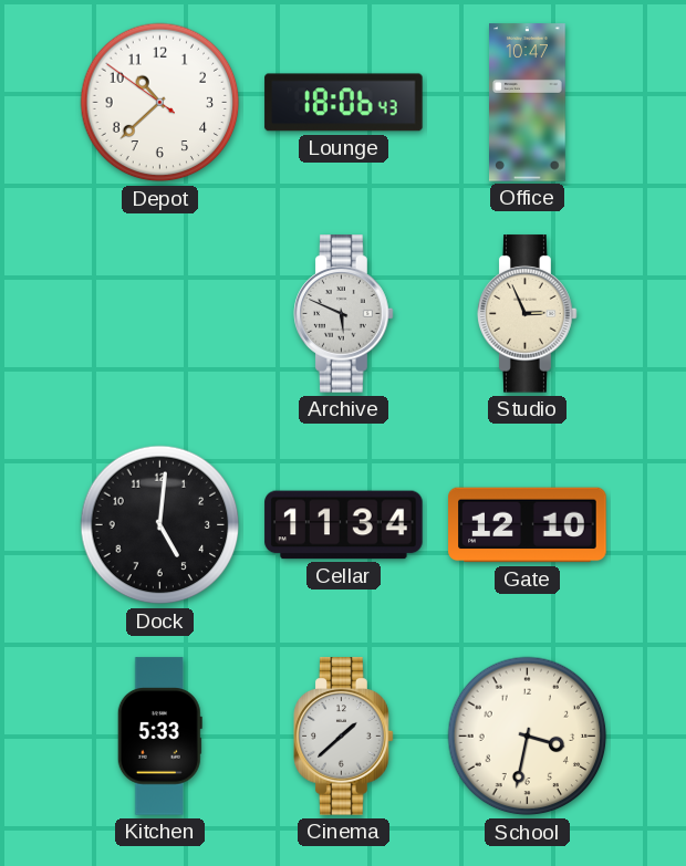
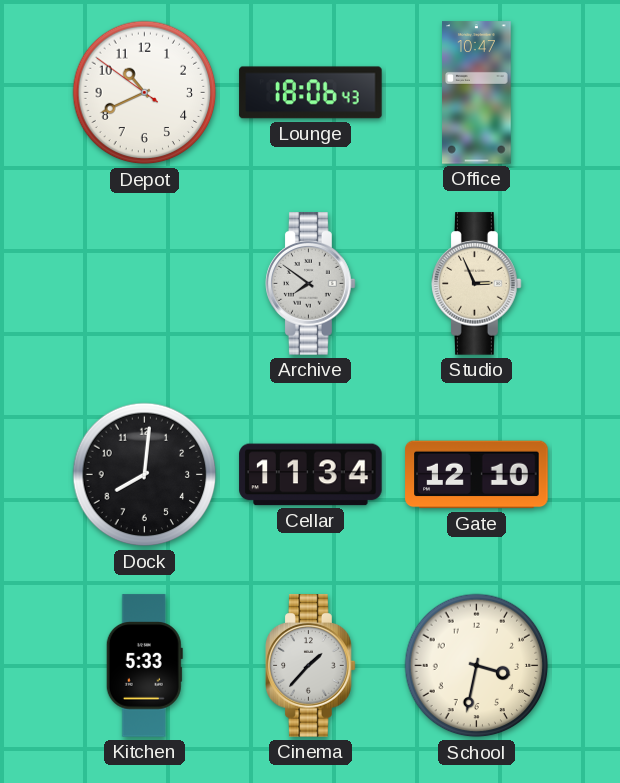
Depot: 10:37 -> 10:40 (145, 93)
Archive: 5:49 -> 7:51 (311, 284)
Dock: 5:01 -> 8:01 (145, 475)
Cinema: 1:38 -> 1:37 (311, 666)
